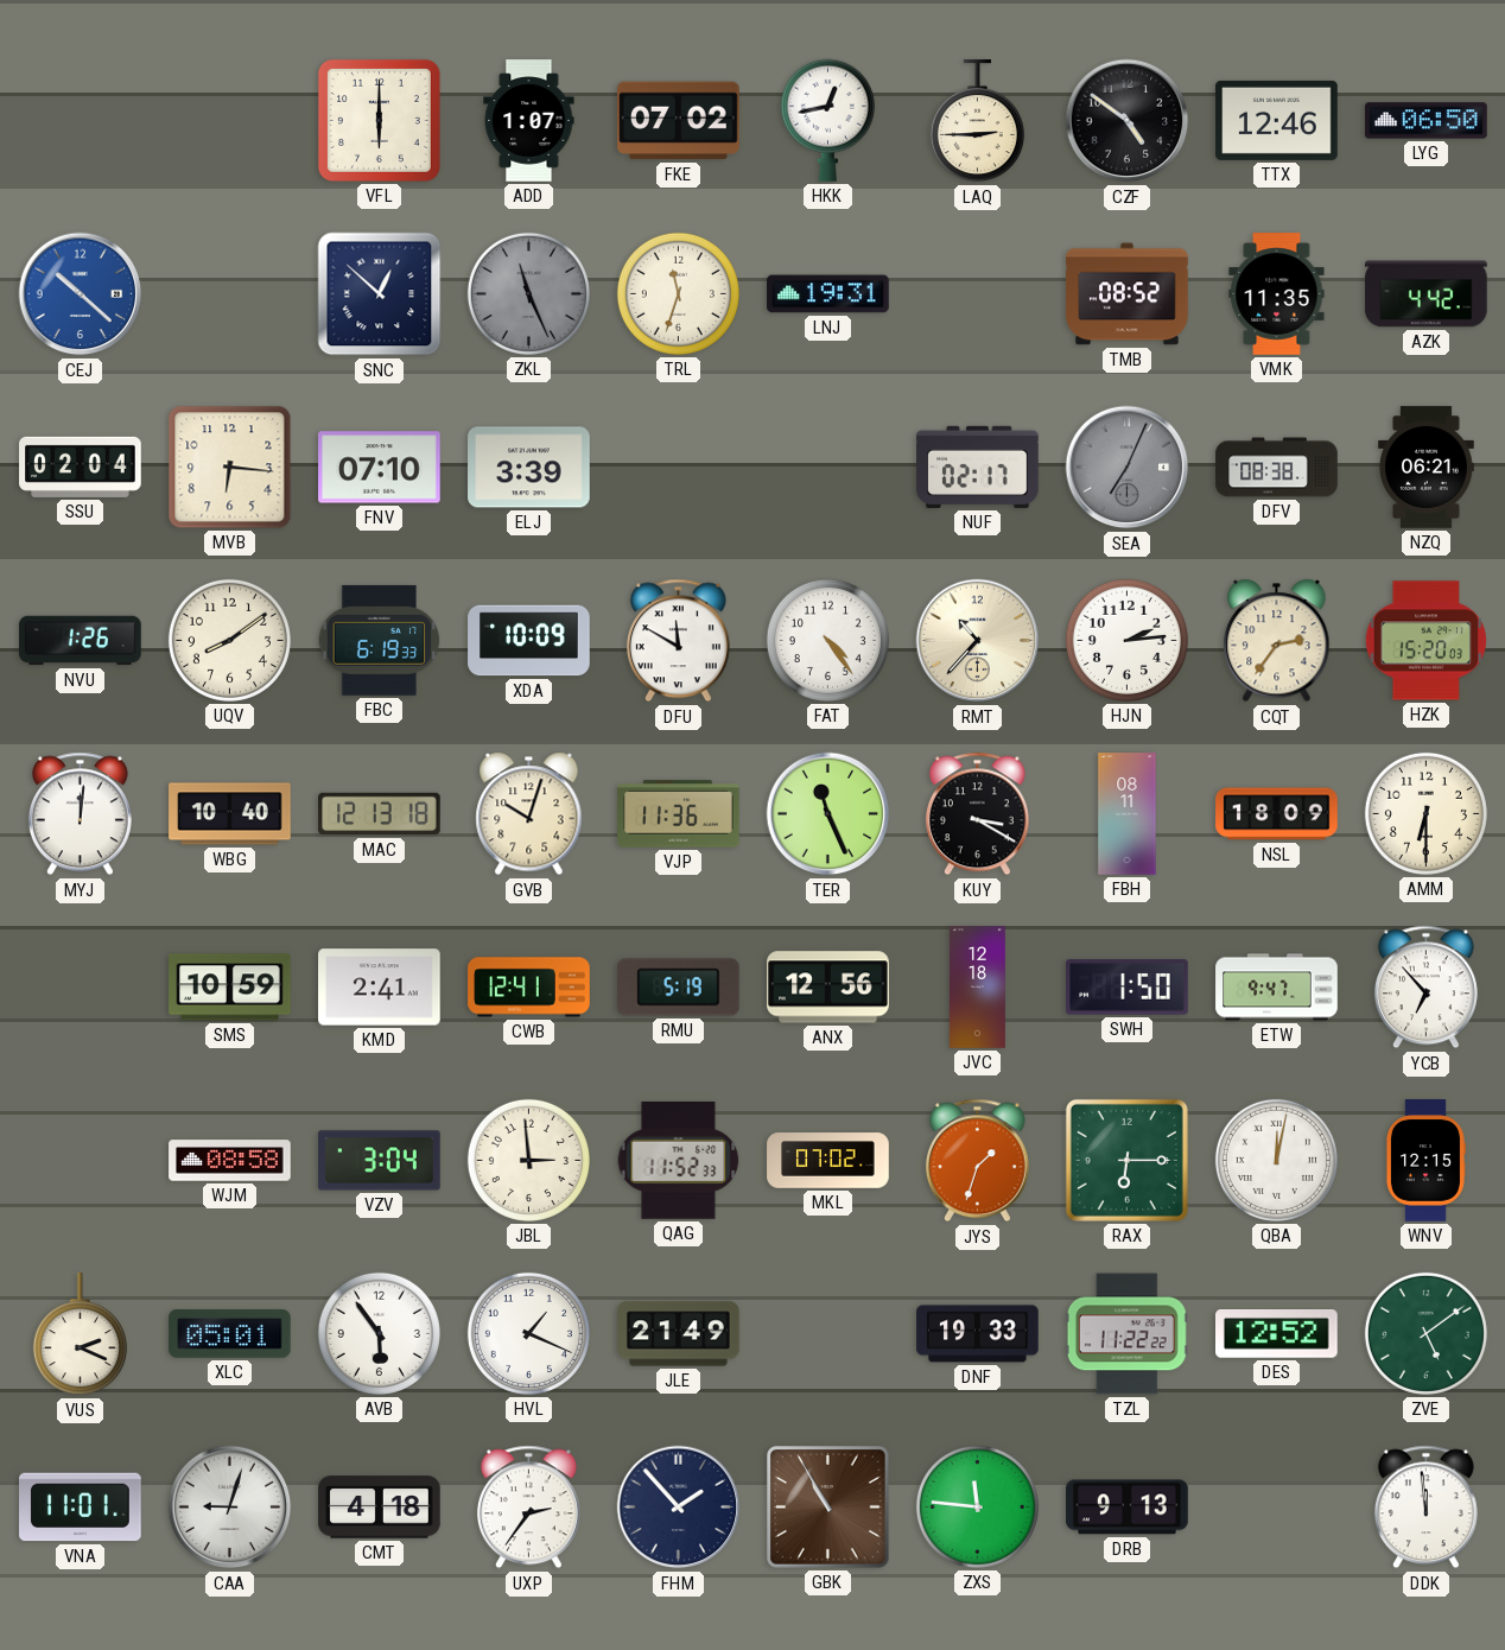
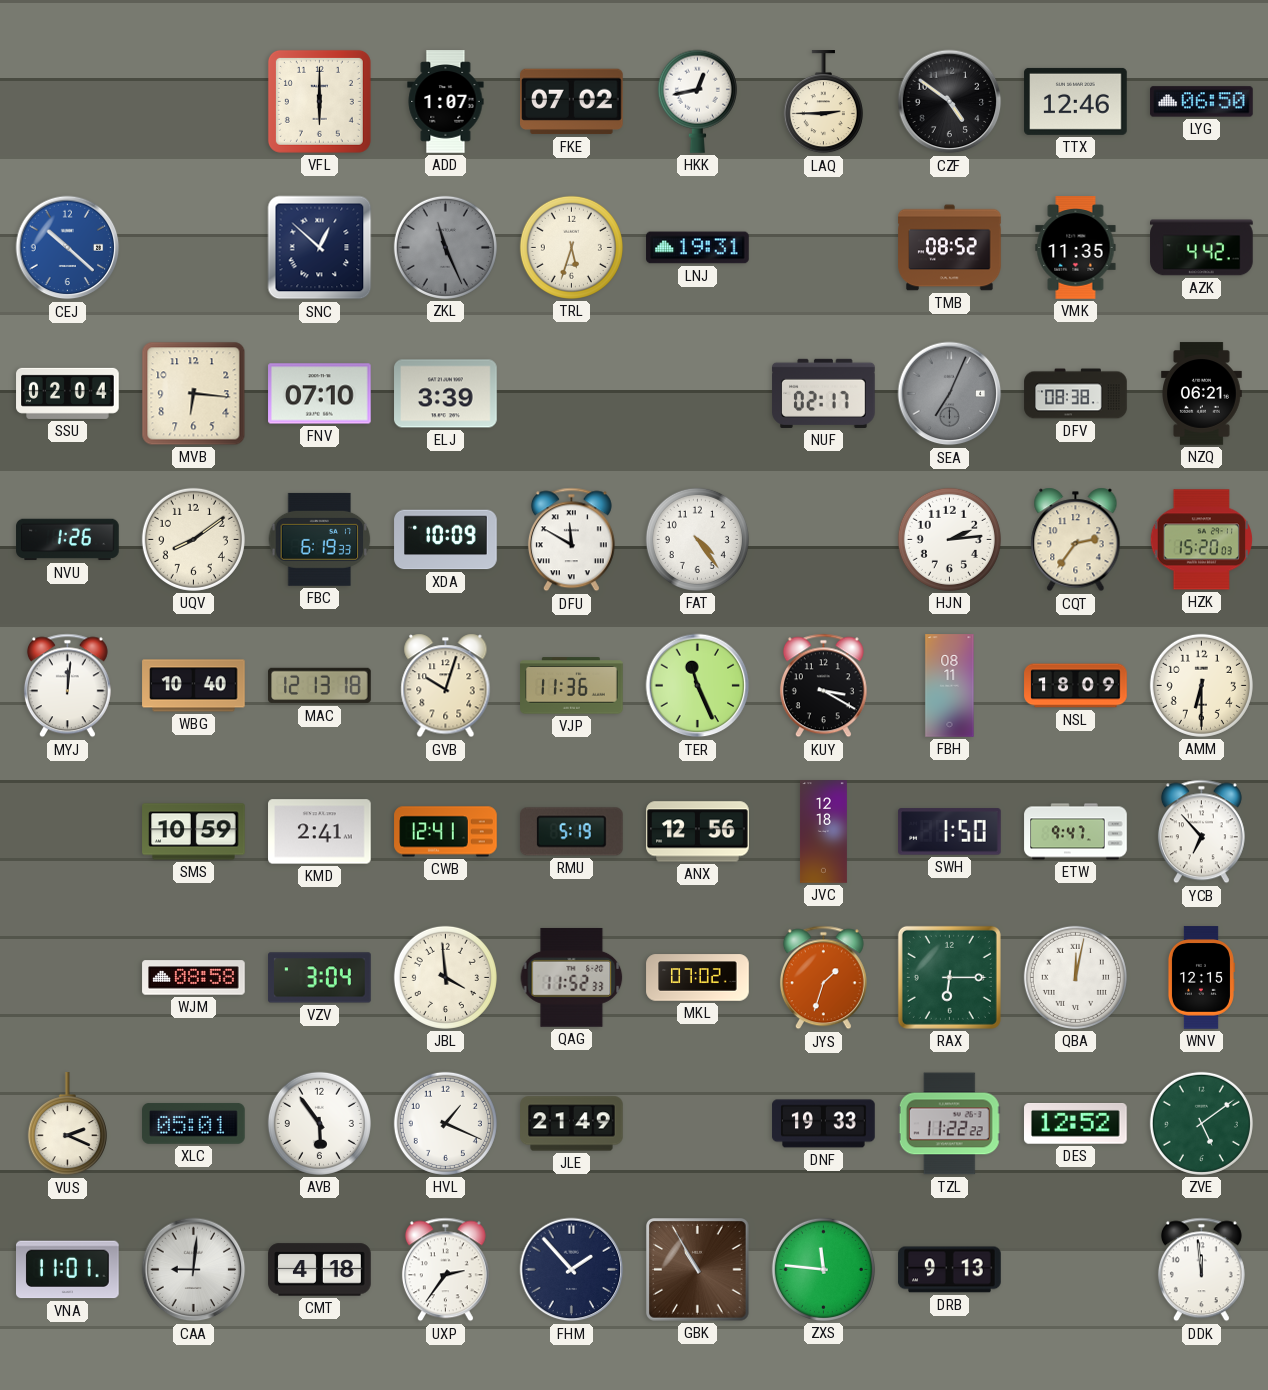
TRL: 11:33 -> 5:33 (571, 247)
RMT: 10:37 -> none (978, 641)
JBL: 2:59 -> 3:59 (445, 977)
CAA: 9:03 -> 9:01 (194, 1270)
